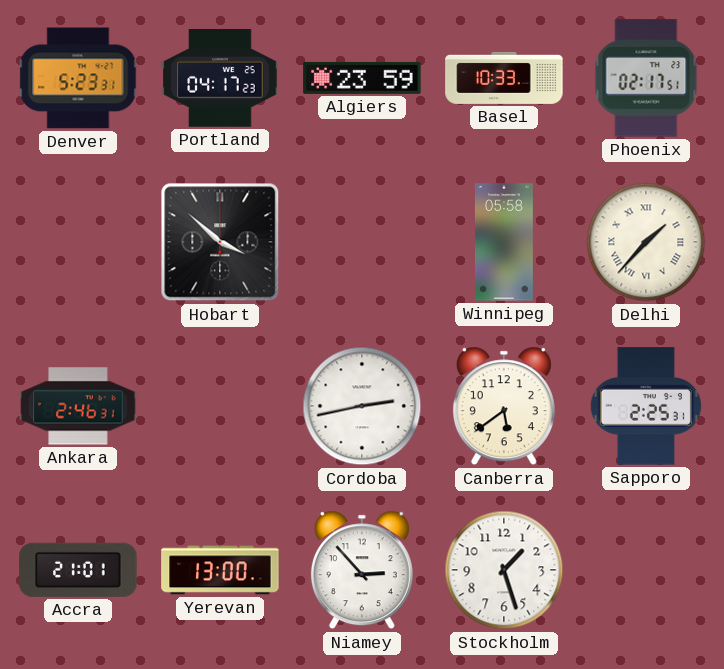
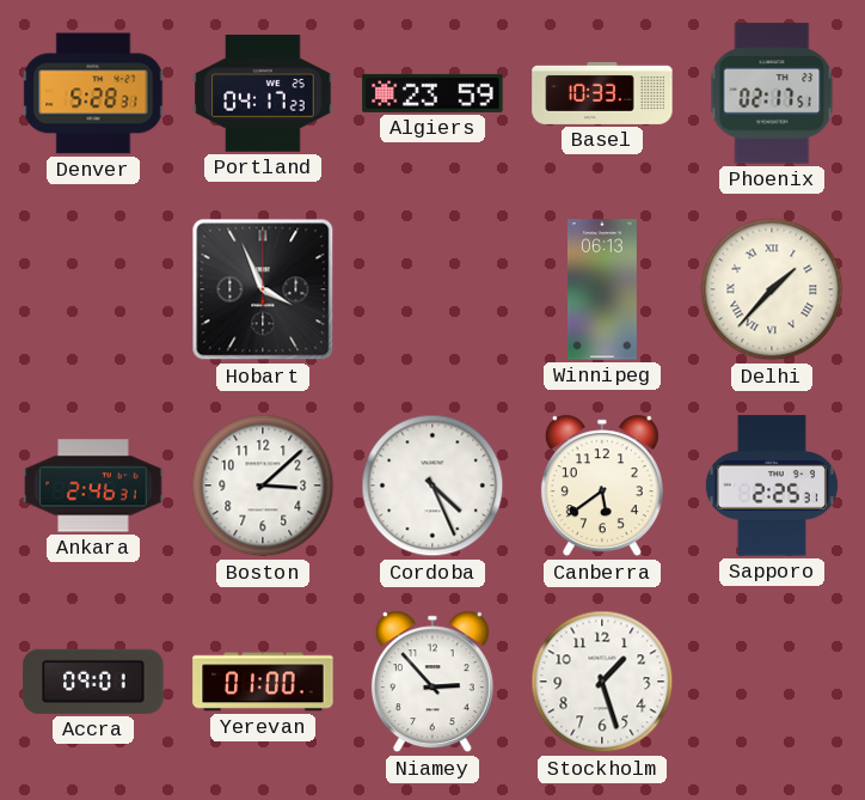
Denver: 5:23 -> 5:28 (93, 93)
Hobart: 3:52 -> 3:56 (263, 289)
Winnipeg: 05:58 -> 06:13 (602, 289)
Boston: none -> 3:08 (263, 486)
Cordoba: 2:43 -> 4:26 (432, 486)
Accra: 21:01 -> 09:01 (93, 682)
Yerevan: 13:00 -> 01:00 (263, 682)
